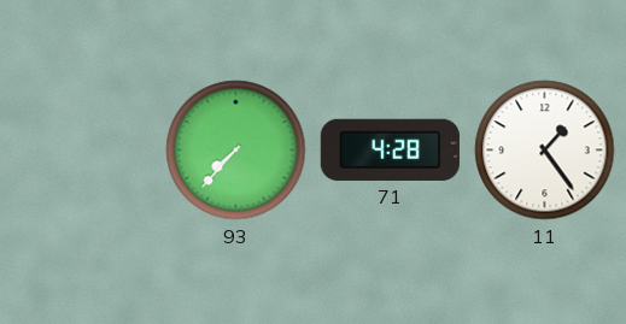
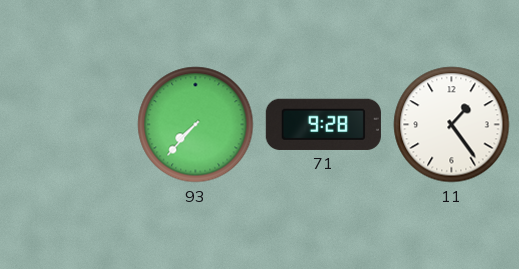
71: 4:28 -> 9:28 (323, 124)
